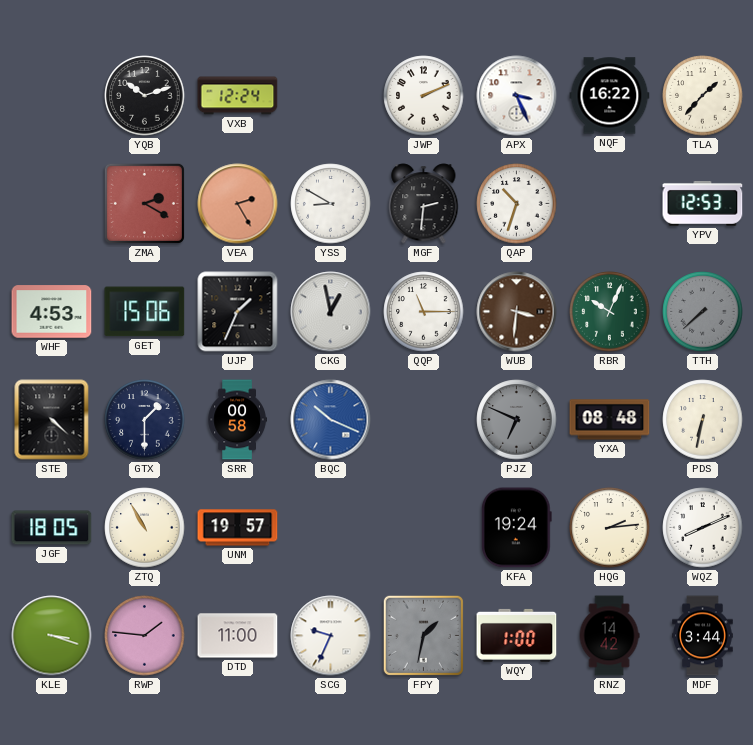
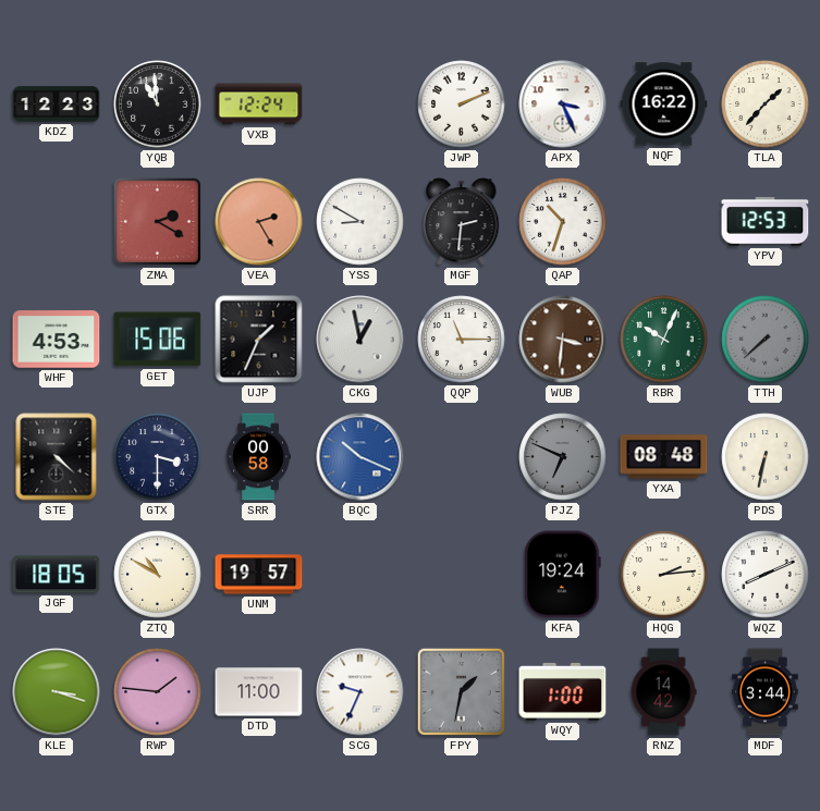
KDZ: none -> 12:23 (57, 105)
YQB: 10:12 -> 10:59 (158, 105)
GTX: 1:30 -> 3:30 (158, 457)
ZTQ: 10:55 -> 10:50 (158, 575)
